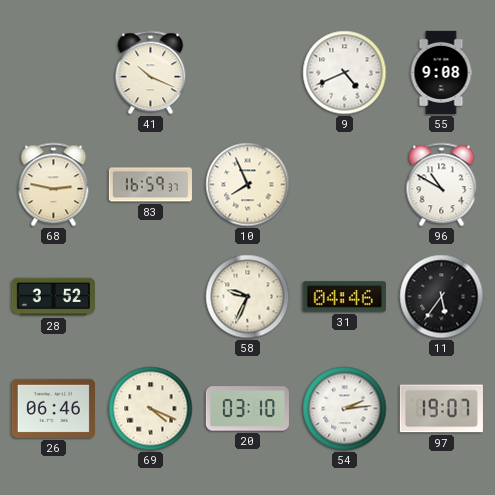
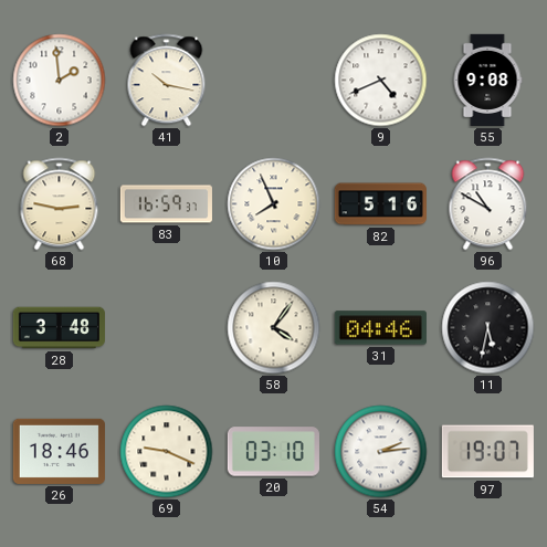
2: none -> 1:59 (60, 81)
41: 10:19 -> 10:17 (167, 81)
82: none -> 5:16 (380, 204)
28: 3:52 -> 3:48 (59, 328)
58: 9:34 -> 4:06 (274, 328)
11: 5:36 -> 5:32 (488, 328)
26: 06:46 -> 18:46 (59, 451)
69: 4:19 -> 9:19 (167, 452)
